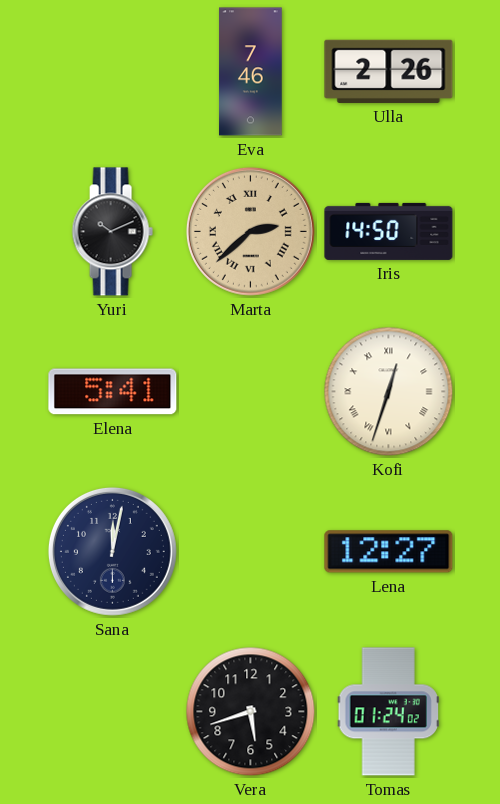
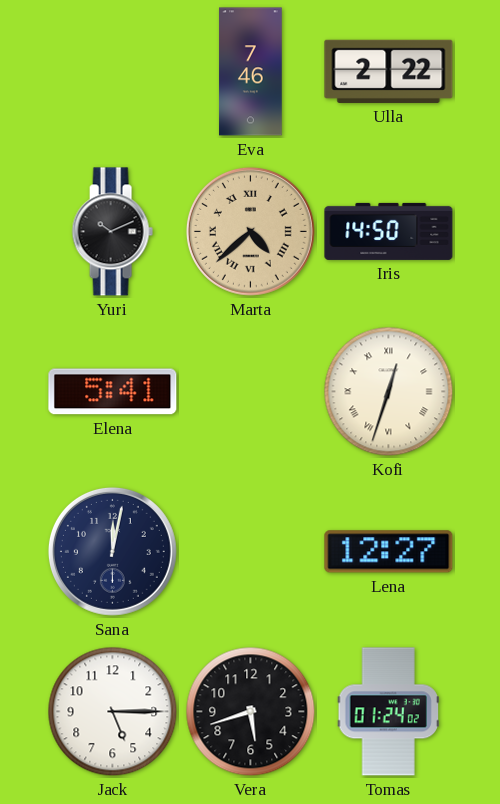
Ulla: 2:26 -> 2:22 (389, 71)
Marta: 2:38 -> 4:38 (250, 231)
Jack: none -> 5:15 (113, 712)
